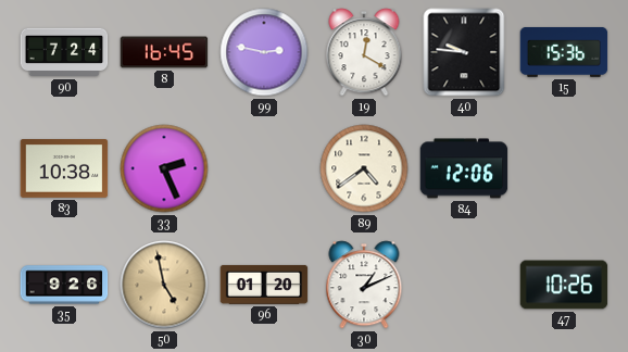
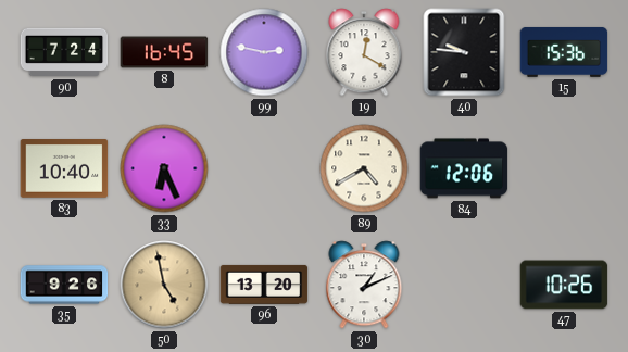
83: 10:38 -> 10:40 (64, 169)
33: 2:26 -> 6:26 (164, 168)
89: 4:39 -> 4:40 (364, 168)
96: 01:20 -> 13:20 (264, 285)
